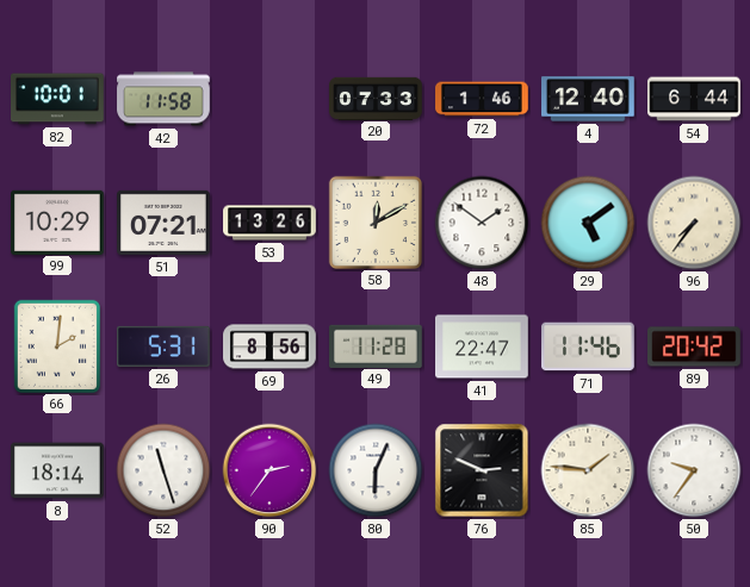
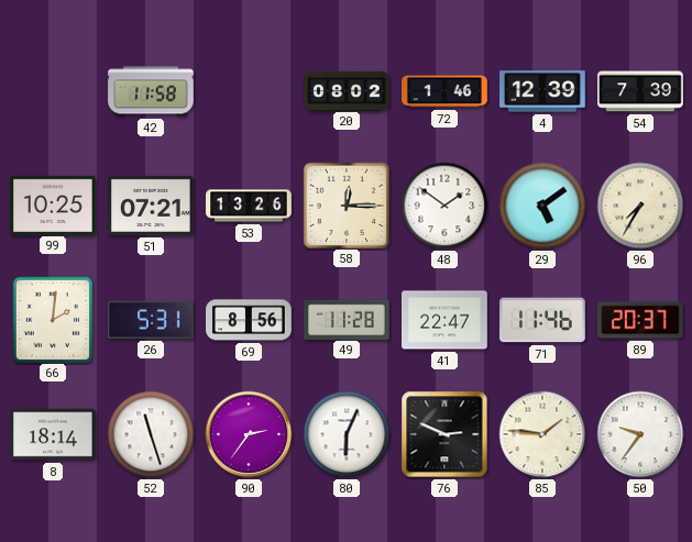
82: 10:01 -> none (58, 99)
20: 07:33 -> 08:02 (347, 90)
4: 12:40 -> 12:39 (543, 91)
54: 6:44 -> 7:39 (641, 91)
99: 10:29 -> 10:25 (54, 204)
58: 12:10 -> 12:15 (345, 204)
96: 7:36 -> 7:35 (640, 206)
89: 20:42 -> 20:37 (641, 320)
